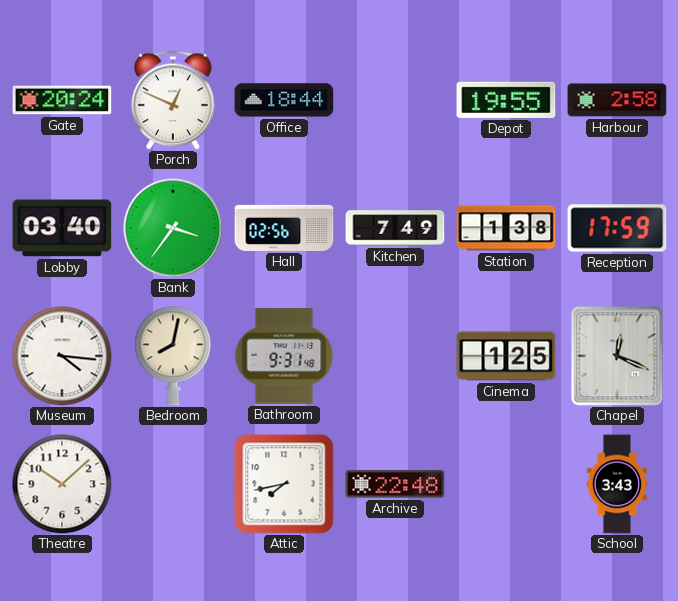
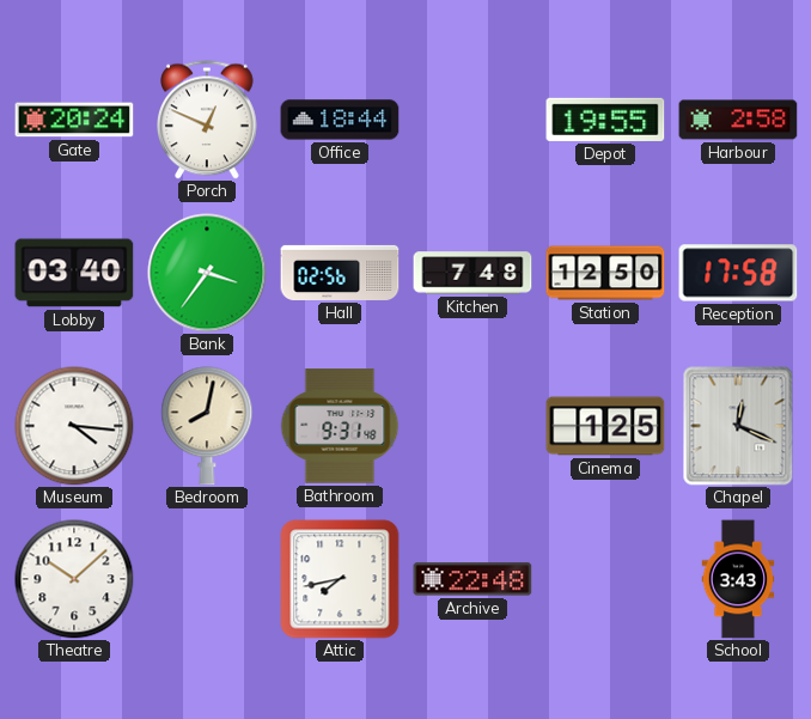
Kitchen: 7:49 -> 7:48 (472, 273)
Station: 1:38 -> 12:50 (605, 273)
Reception: 17:59 -> 17:58 (738, 273)
